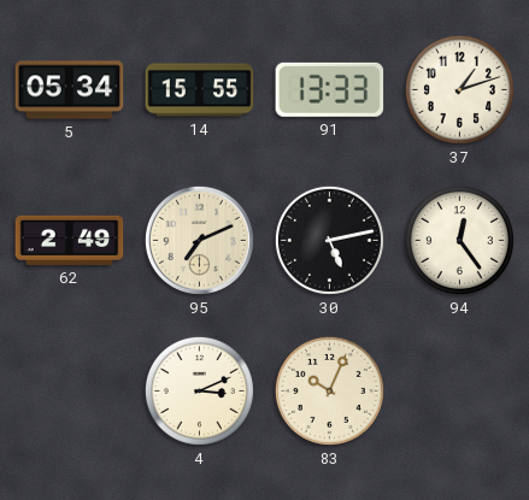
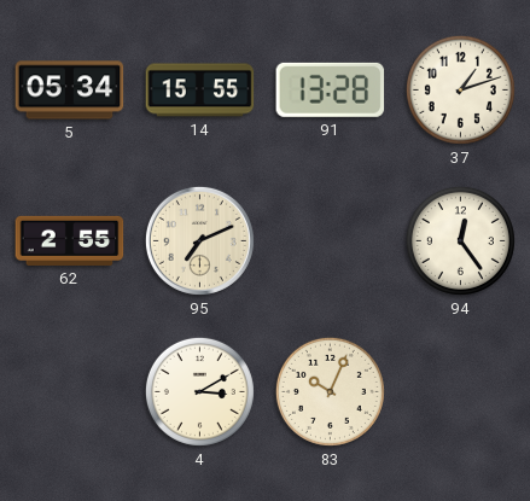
91: 13:33 -> 13:28 (331, 89)
62: 2:49 -> 2:55 (70, 240)
30: 5:13 -> none (329, 240)
4: 3:11 -> 3:10 (199, 391)
